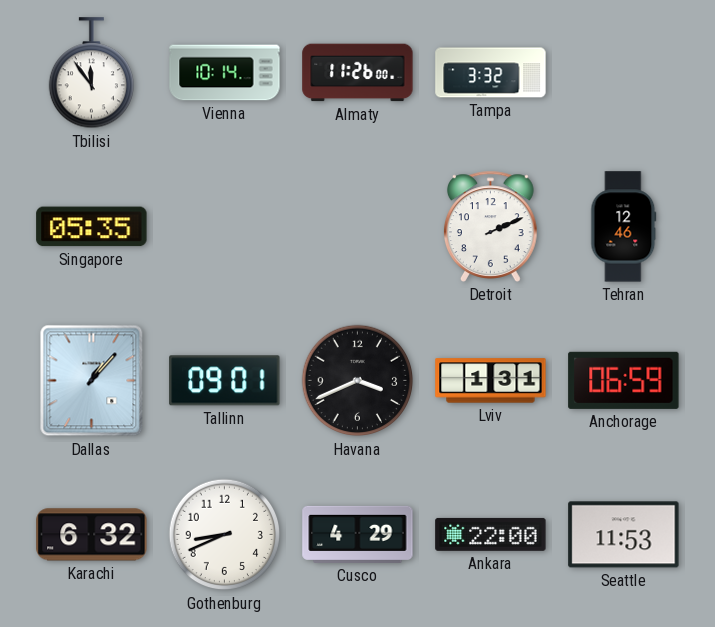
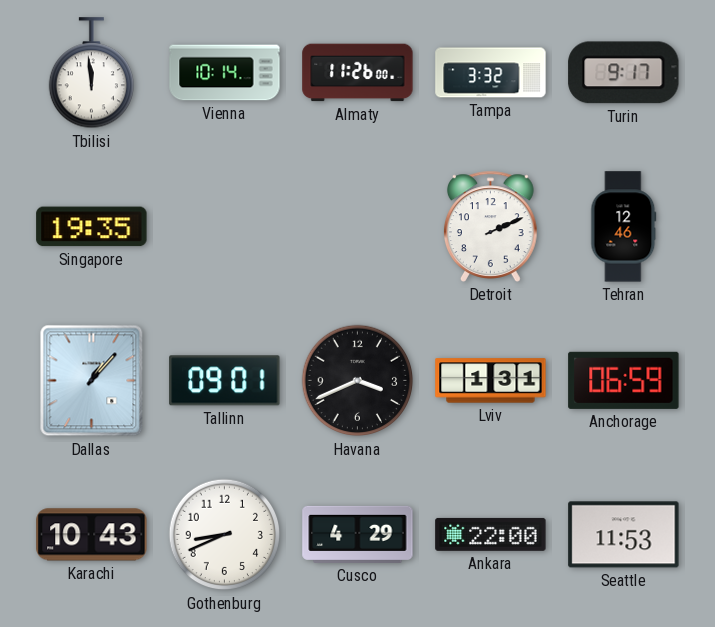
Tbilisi: 11:54 -> 11:59 (91, 73)
Turin: none -> 9:17 (624, 73)
Singapore: 05:35 -> 19:35 (92, 227)
Karachi: 6:32 -> 10:43 (92, 535)
